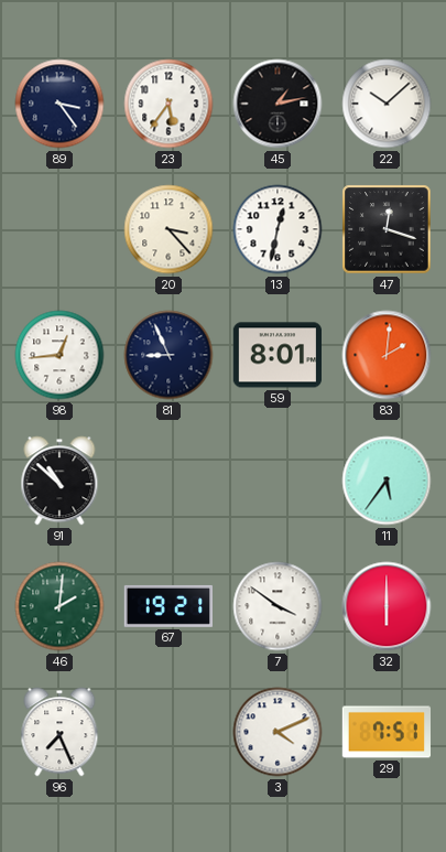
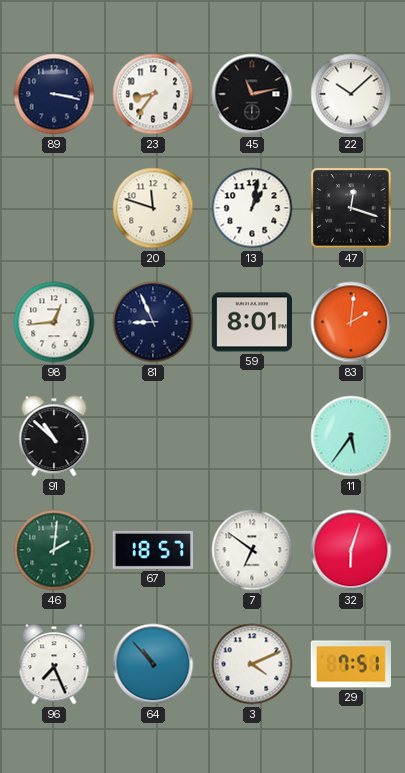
89: 3:24 -> 3:17 (54, 94)
23: 5:36 -> 8:36 (153, 94)
45: 1:13 -> 11:13 (252, 94)
20: 3:23 -> 11:48 (153, 208)
13: 12:32 -> 1:02 (252, 208)
67: 19:21 -> 18:57 (152, 550)
7: 3:51 -> 6:51 (252, 550)
32: 6:00 -> 6:03 (351, 550)
64: none -> 10:53 (153, 664)
